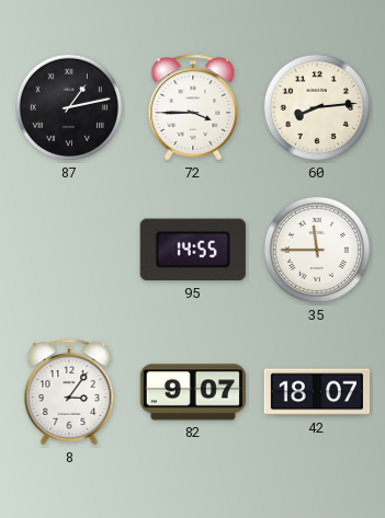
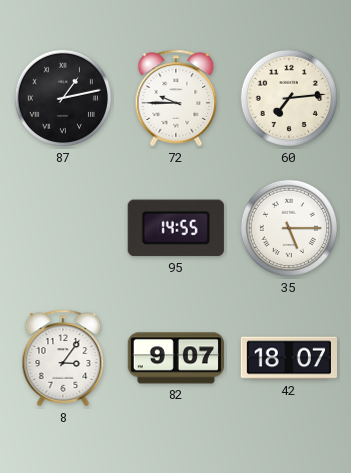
72: 3:45 -> 9:45 (176, 98)
60: 8:14 -> 7:14 (289, 98)
35: 11:45 -> 5:15 (289, 228)
